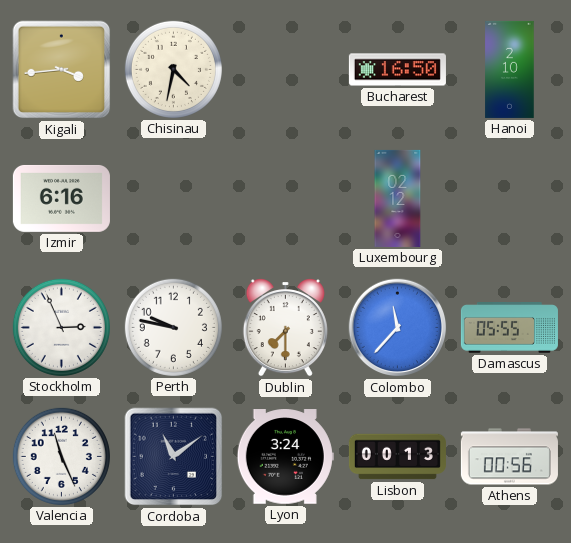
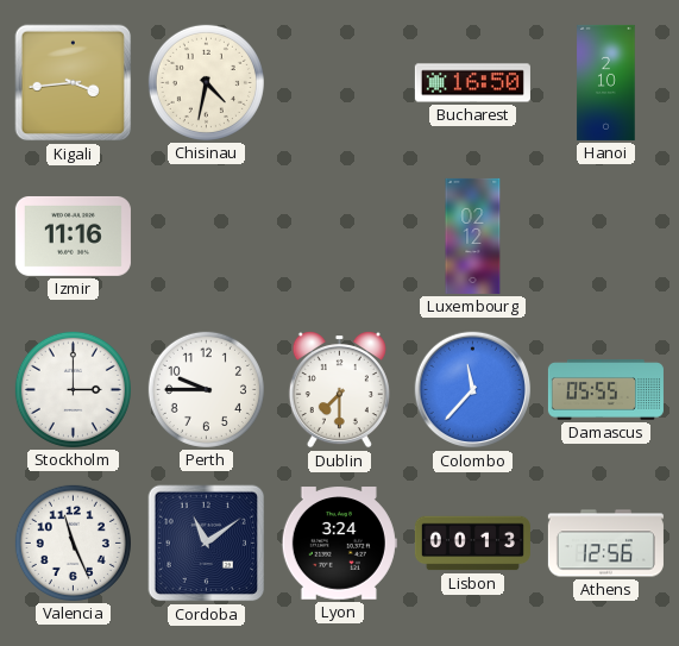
Izmir: 6:16 -> 11:16 (73, 236)
Stockholm: 2:56 -> 3:00 (73, 389)
Perth: 9:47 -> 9:45 (206, 389)
Athens: 00:56 -> 12:56 (605, 544)
